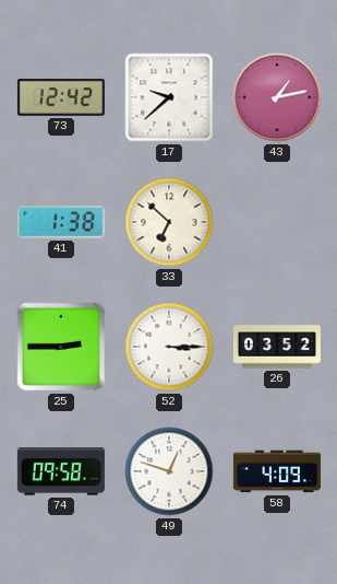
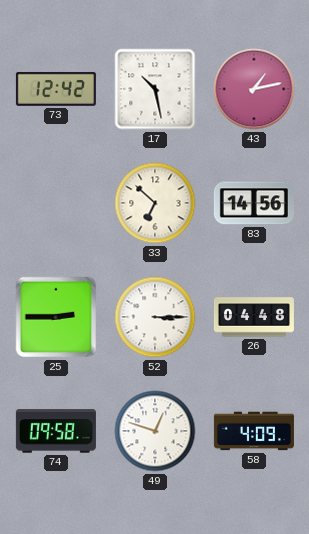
17: 9:38 -> 10:28 (155, 89)
41: 1:38 -> none (61, 222)
83: none -> 14:56 (254, 203)
26: 03:52 -> 04:48 (254, 317)
